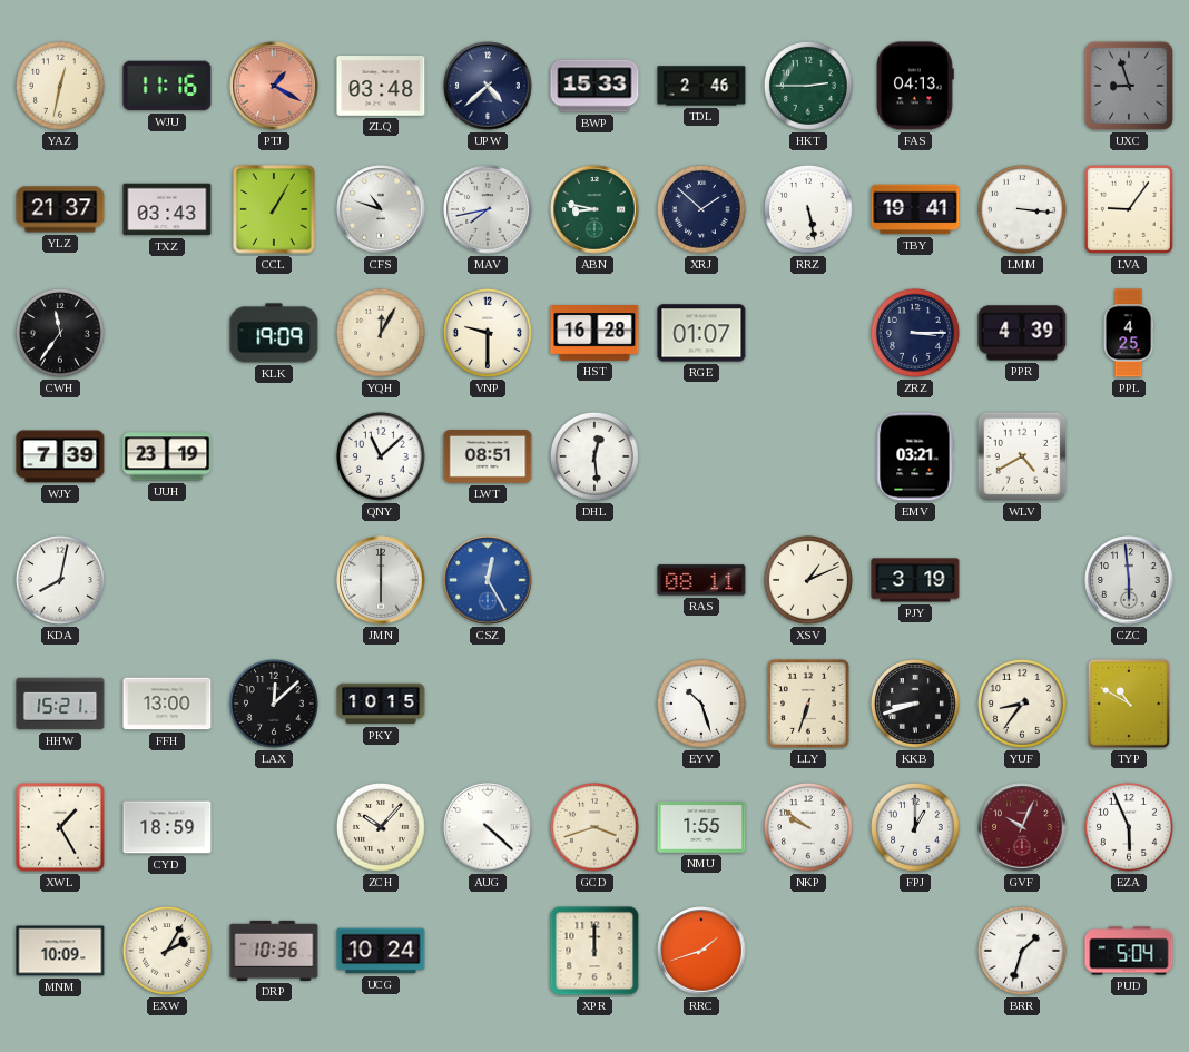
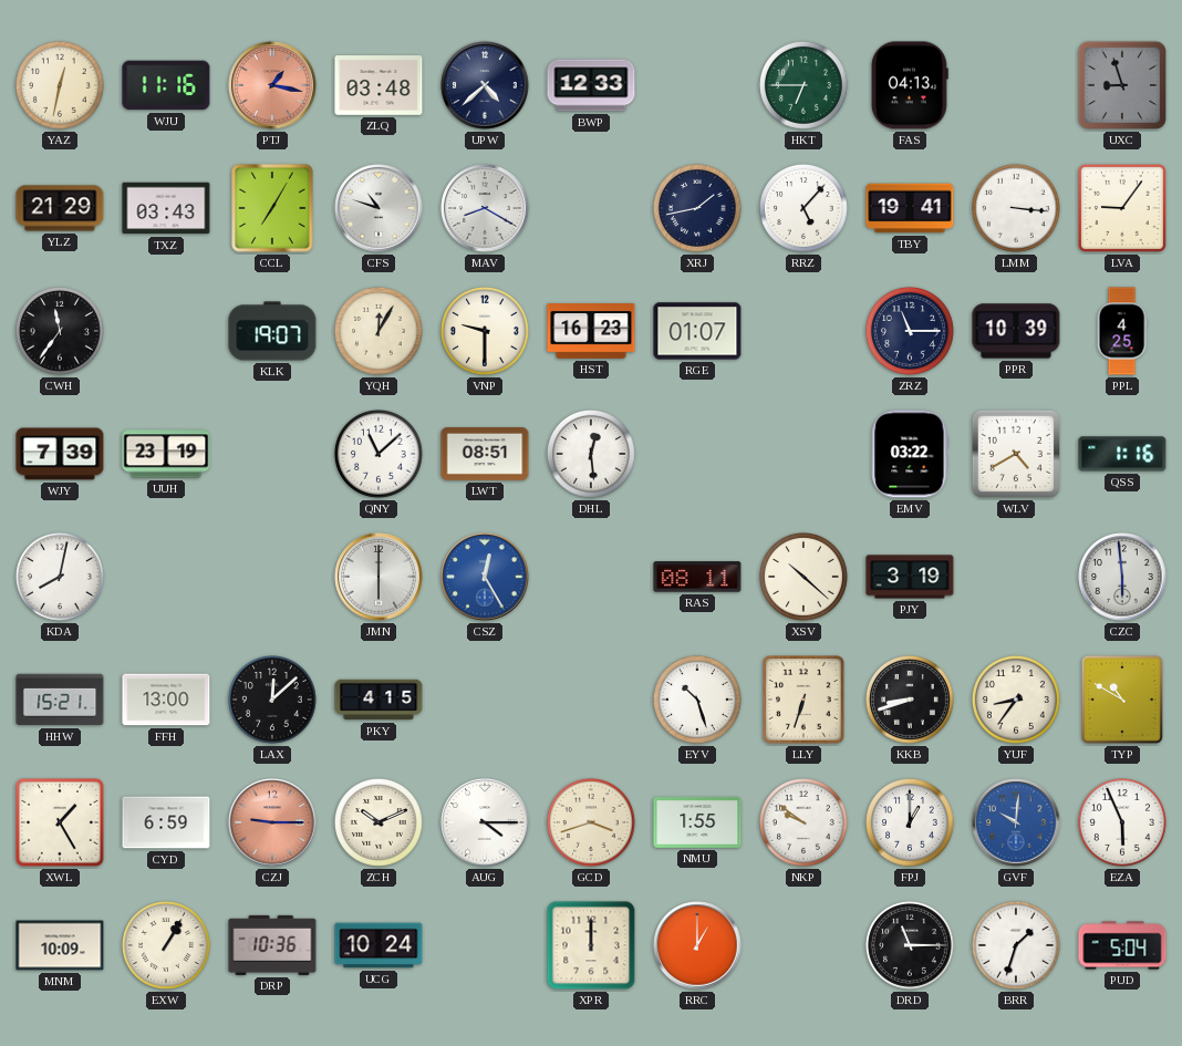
PTJ: 1:20 -> 1:17 (272, 85)
BWP: 15:33 -> 12:33 (591, 85)
TDL: 2:46 -> none (701, 86)
HKT: 2:45 -> 6:45 (803, 85)
YLZ: 21:37 -> 21:29 (60, 208)
CCL: 1:05 -> 7:05 (272, 208)
MAV: 7:43 -> 8:20 (485, 208)
ABN: 8:47 -> none (594, 209)
XRJ: 1:52 -> 1:43 (697, 208)
RRZ: 5:28 -> 5:07 (803, 208)
KLK: 19:09 -> 19:07 (272, 331)
HST: 16:28 -> 16:23 (591, 331)
ZRZ: 3:15 -> 11:15 (910, 331)
PPR: 4:39 -> 10:39 (1016, 331)
EMV: 03:21 -> 03:22 (910, 454)
QSS: none -> 1:16 (1122, 454)
XSV: 1:11 -> 10:22 (803, 577)
PKY: 10:15 -> 4:15 (379, 700)
CYD: 18:59 -> 6:59 (166, 822)
CZJ: none -> 9:15 (272, 822)
ZCH: 10:07 -> 10:11 (379, 822)
AUG: 4:22 -> 4:15 (485, 822)
GVF: 10:04 -> 10:01 (1016, 822)
GVF dial: burgundy -> blue (1016, 822)
EXW: 2:05 -> 1:05 (166, 945)
RRC: 1:42 -> 1:00 (697, 945)
DRD: none -> 11:15 (910, 945)
